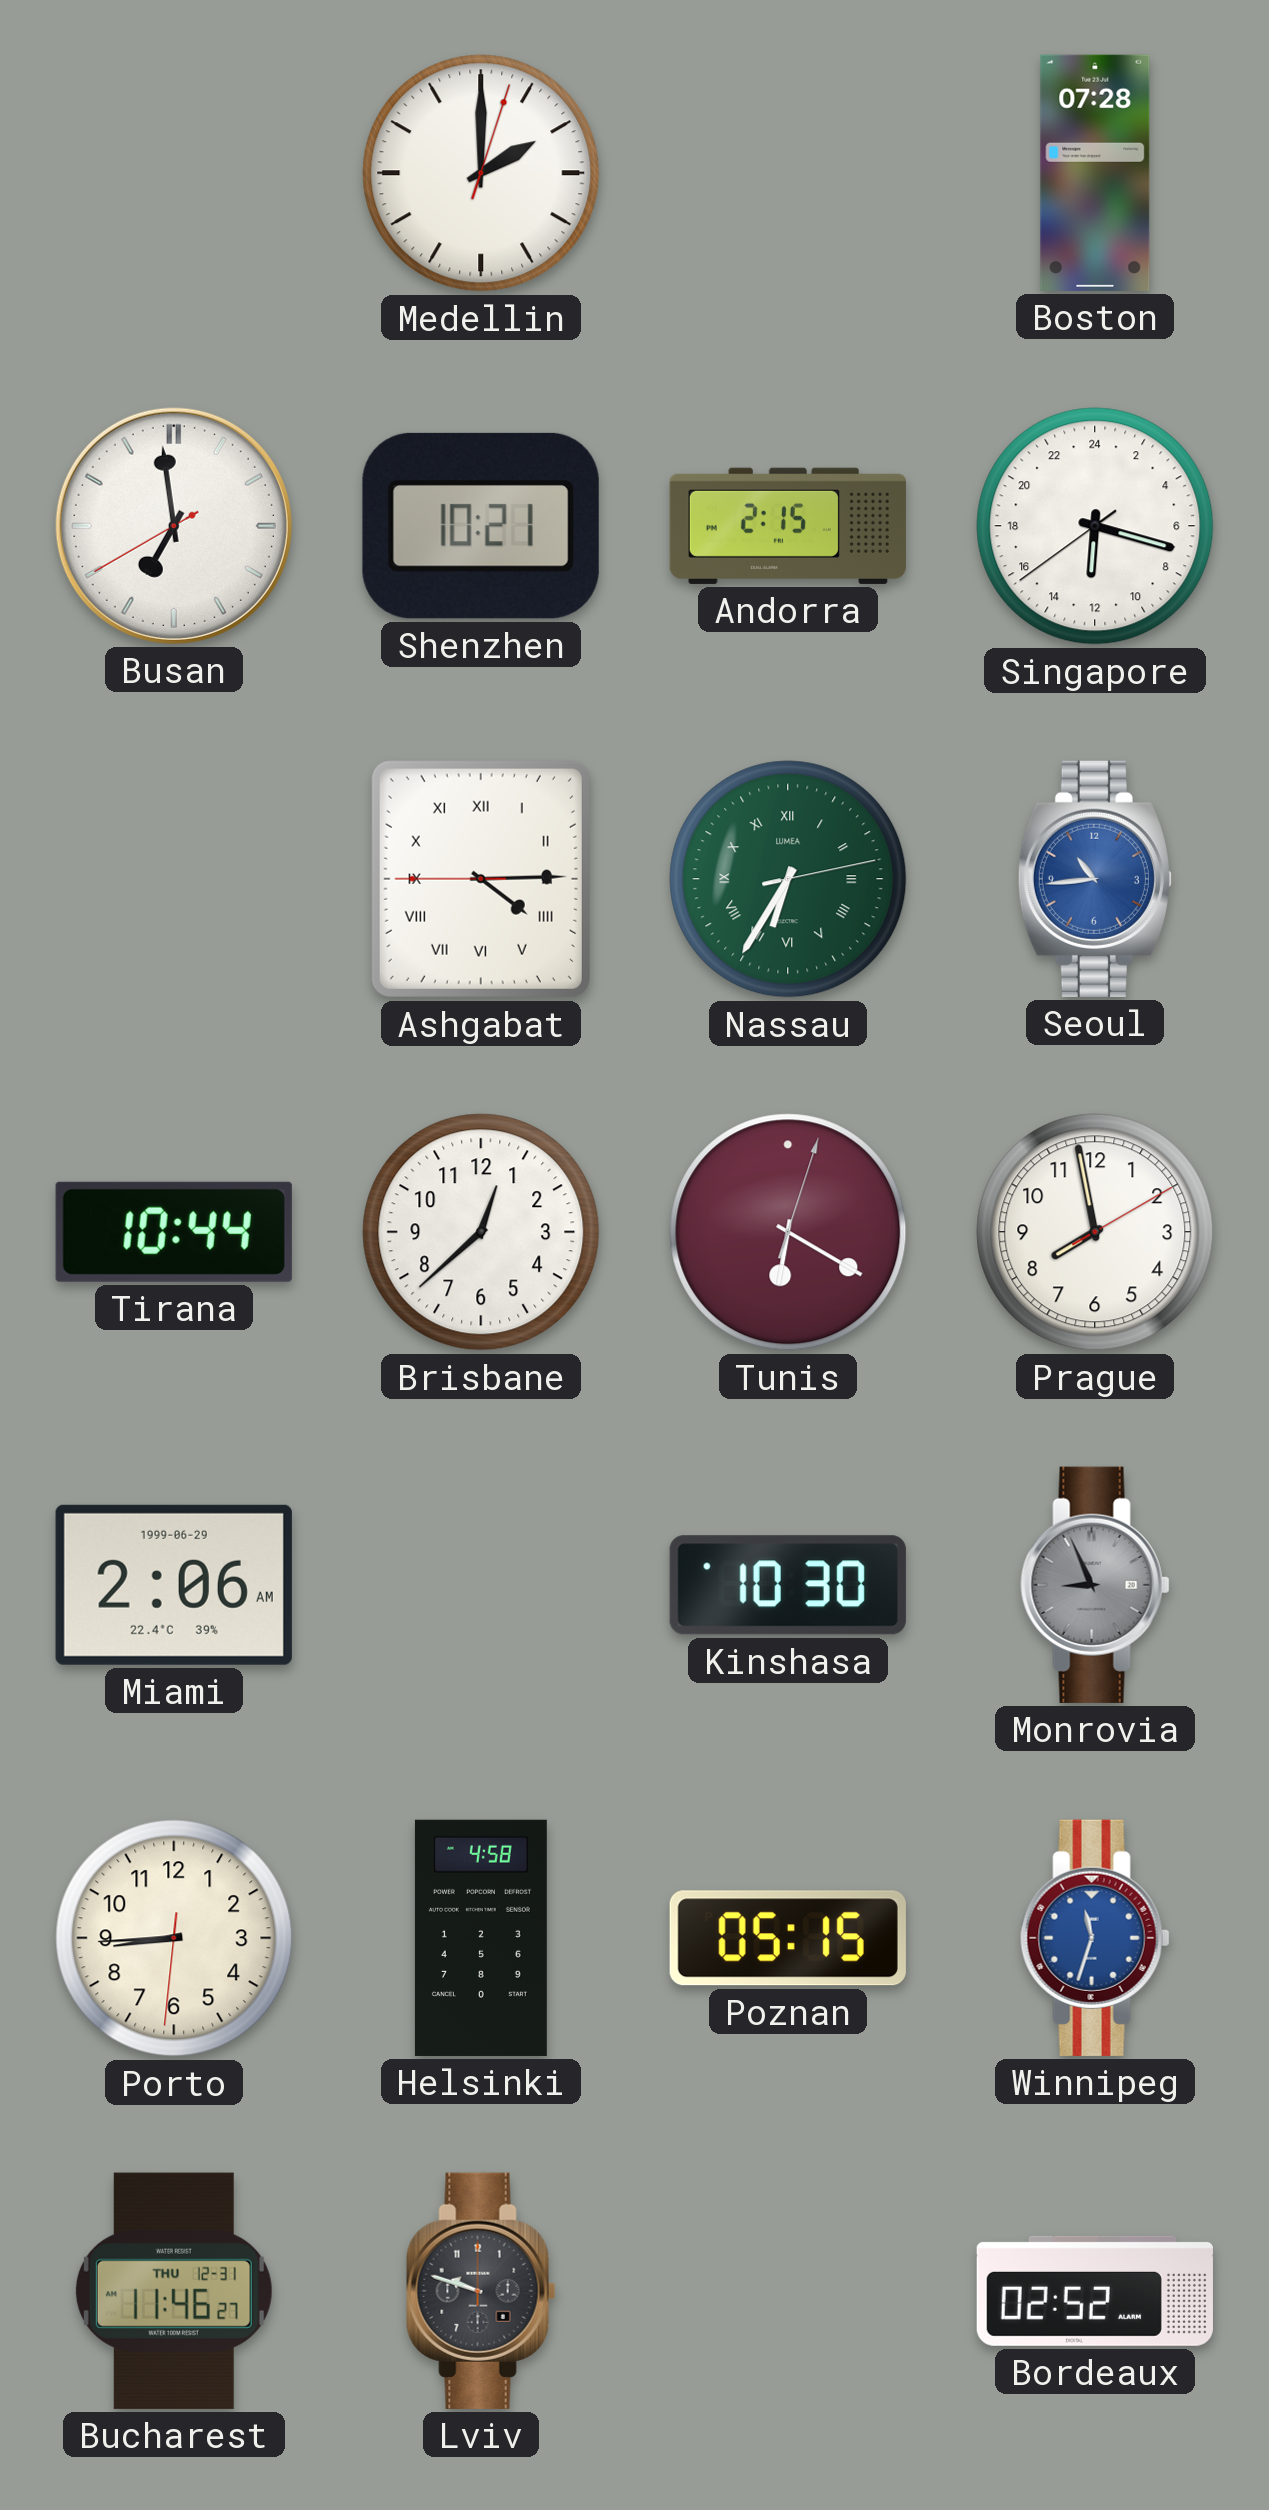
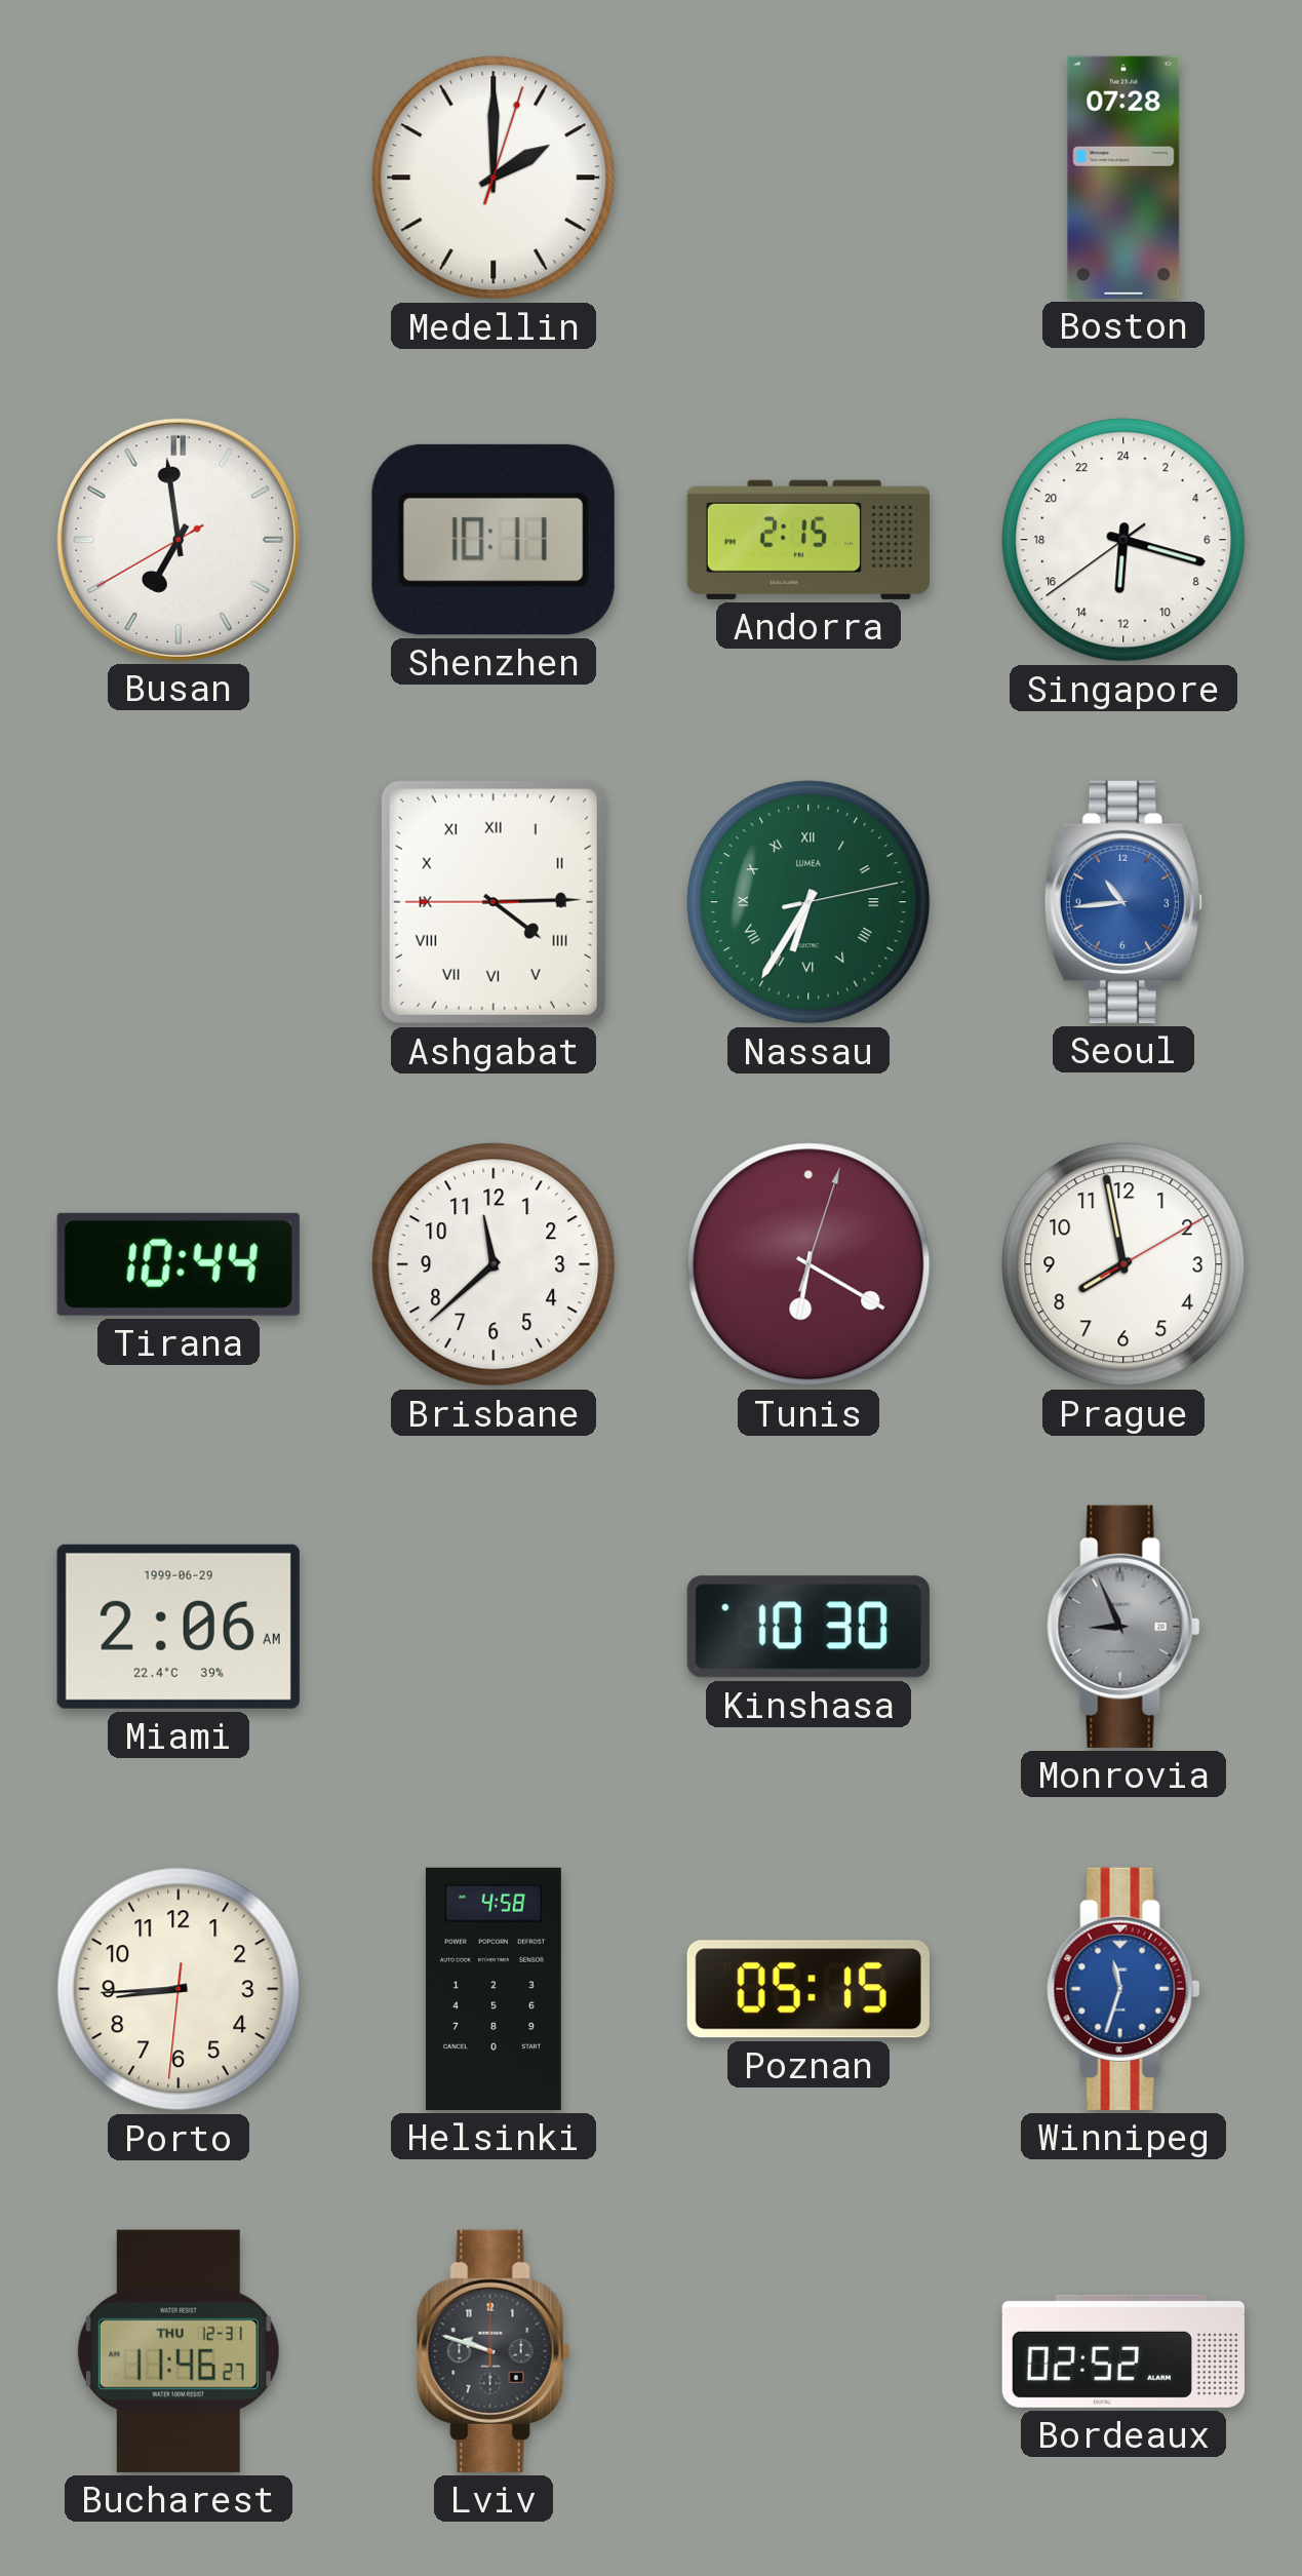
Shenzhen: 10:21 -> 10:11 (494, 540)
Brisbane: 12:38 -> 11:38 (494, 1264)
